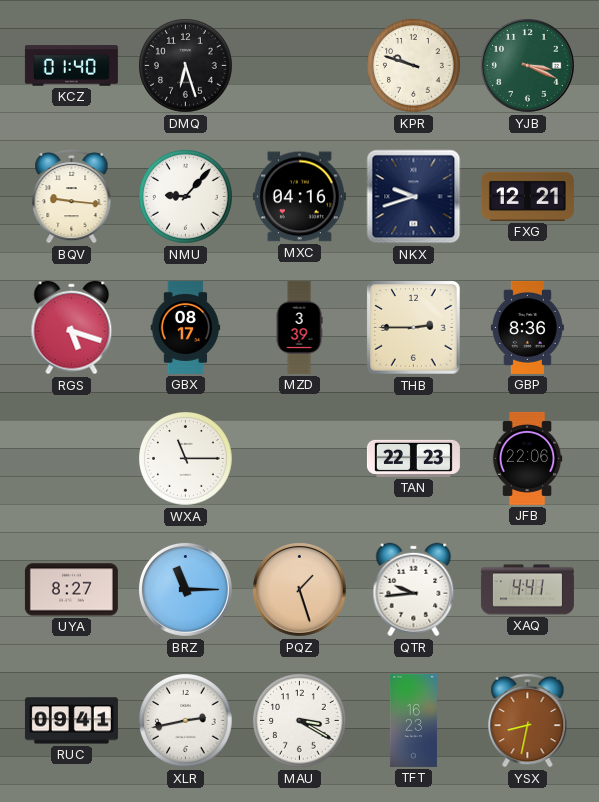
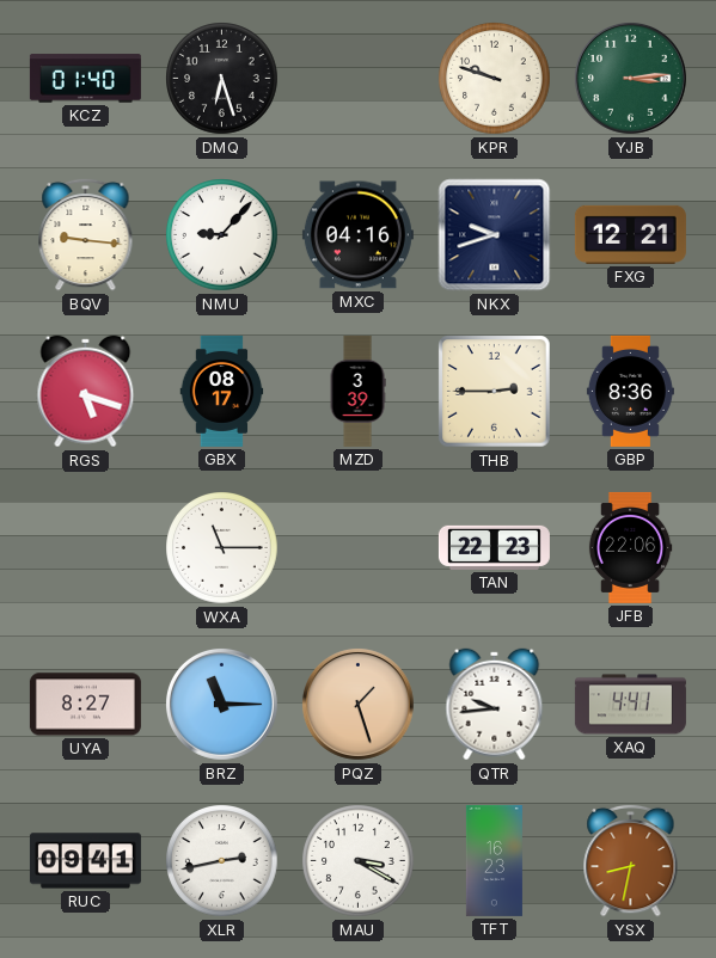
YJB: 3:19 -> 3:14 (630, 78)
